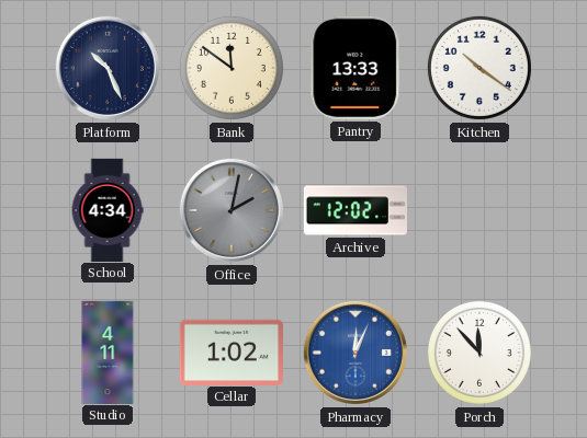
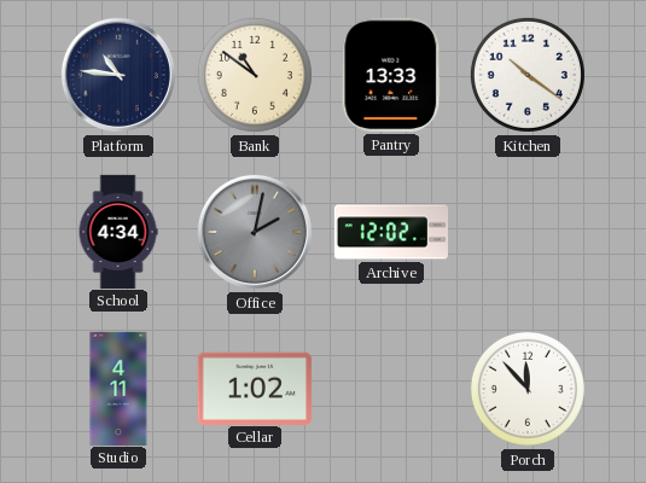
Platform: 10:26 -> 10:46 (118, 75)
Bank: 11:51 -> 10:51 (255, 75)
Pharmacy: 12:04 -> none (355, 353)
